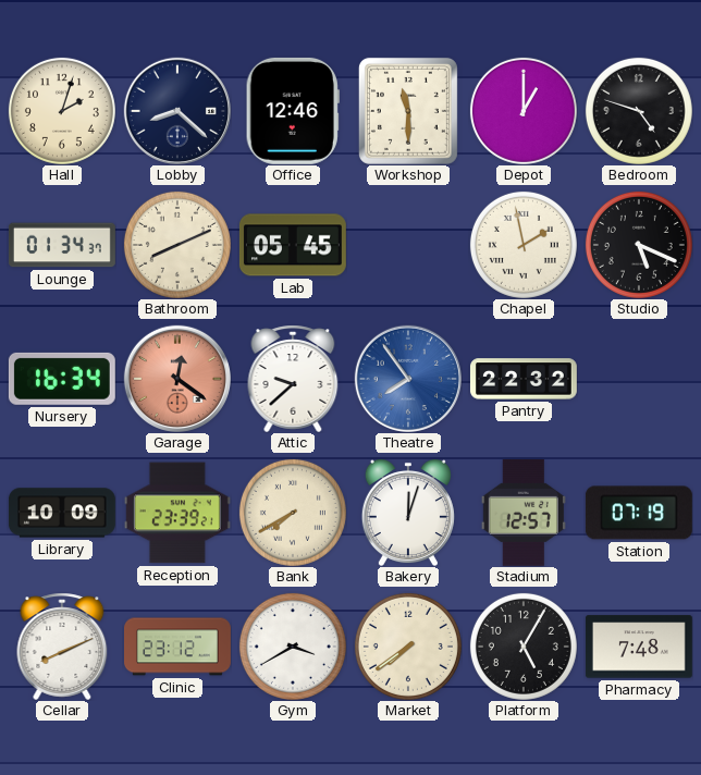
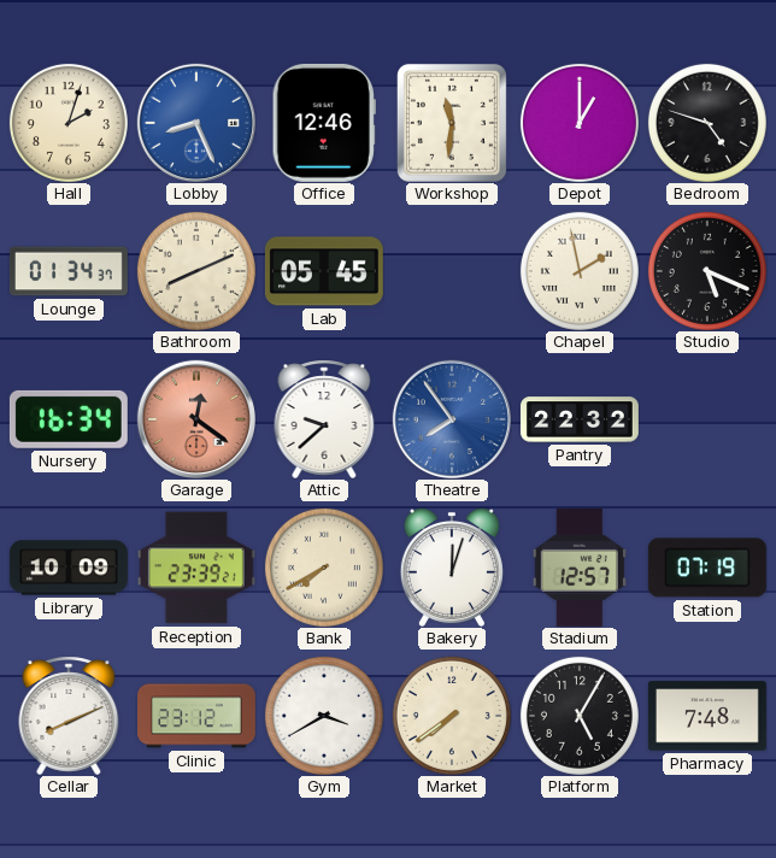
Lobby: 8:22 -> 8:26 (196, 123)
Lobby dial: navy -> blue (196, 123)
Workshop: 11:30 -> 11:31 (452, 123)
